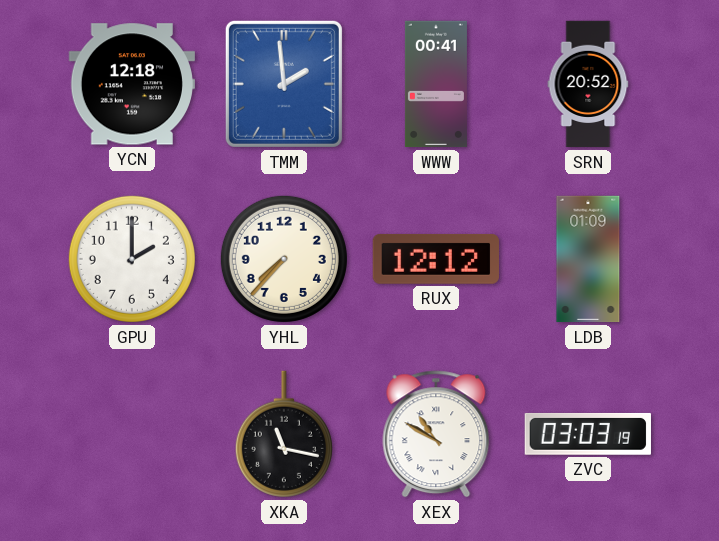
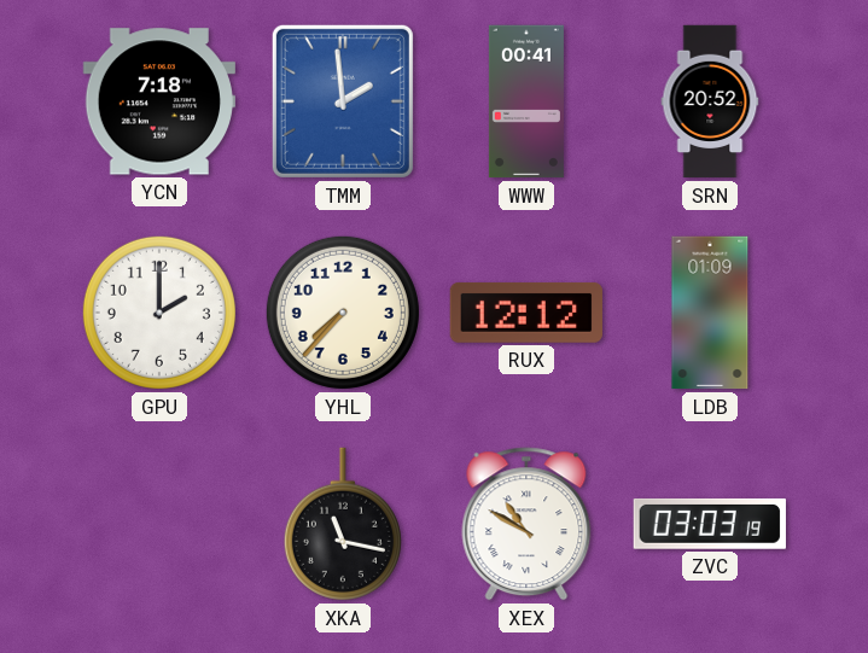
YCN: 12:18 -> 7:18 (159, 101)
